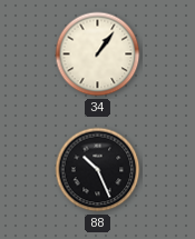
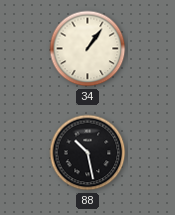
88: 10:26 -> 10:28 (88, 153)
